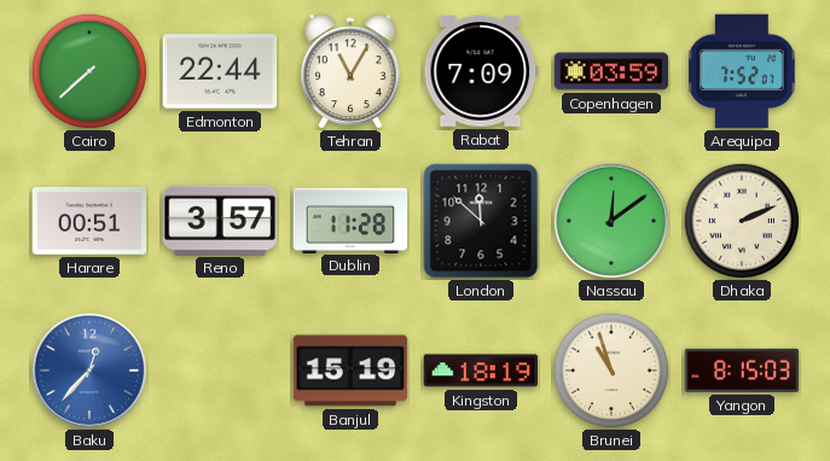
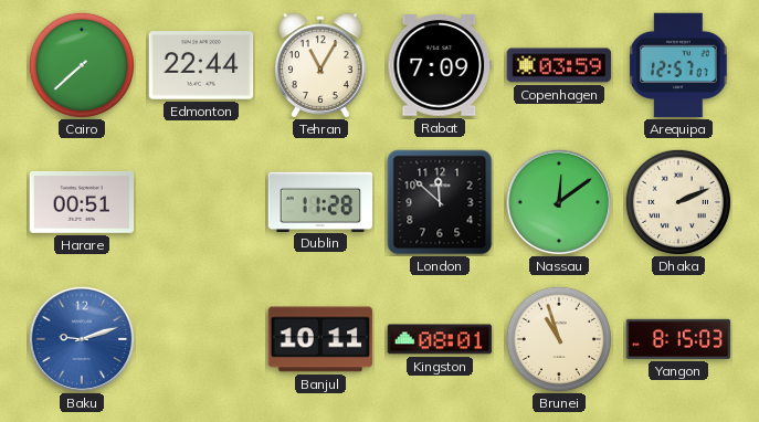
Arequipa: 7:52 -> 12:57 (678, 65)
Reno: 3:57 -> none (220, 220)
Baku: 12:37 -> 9:12 (82, 339)
Banjul: 15:19 -> 10:11 (320, 339)
Kingston: 18:19 -> 08:01 (440, 339)
